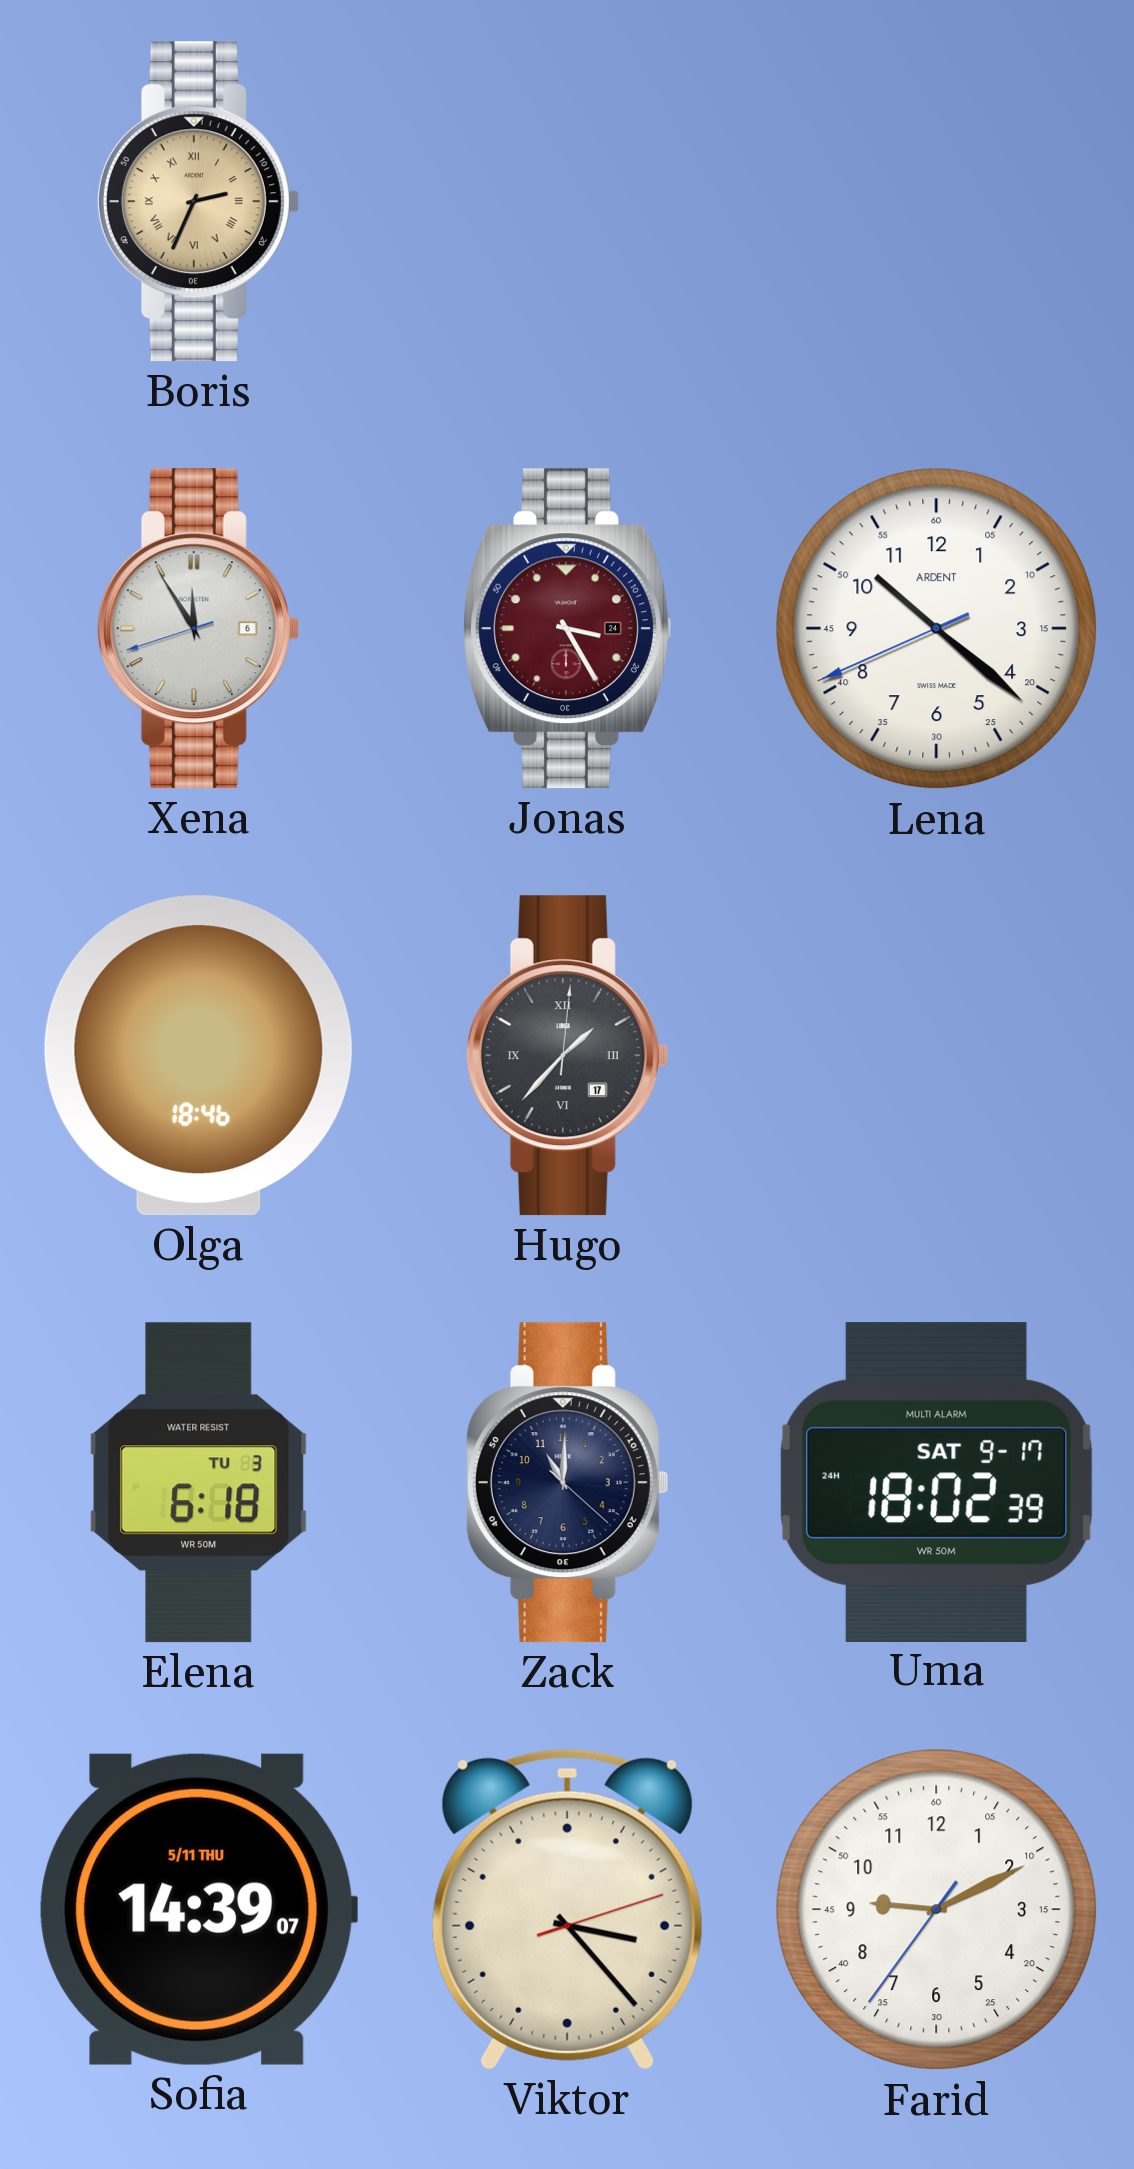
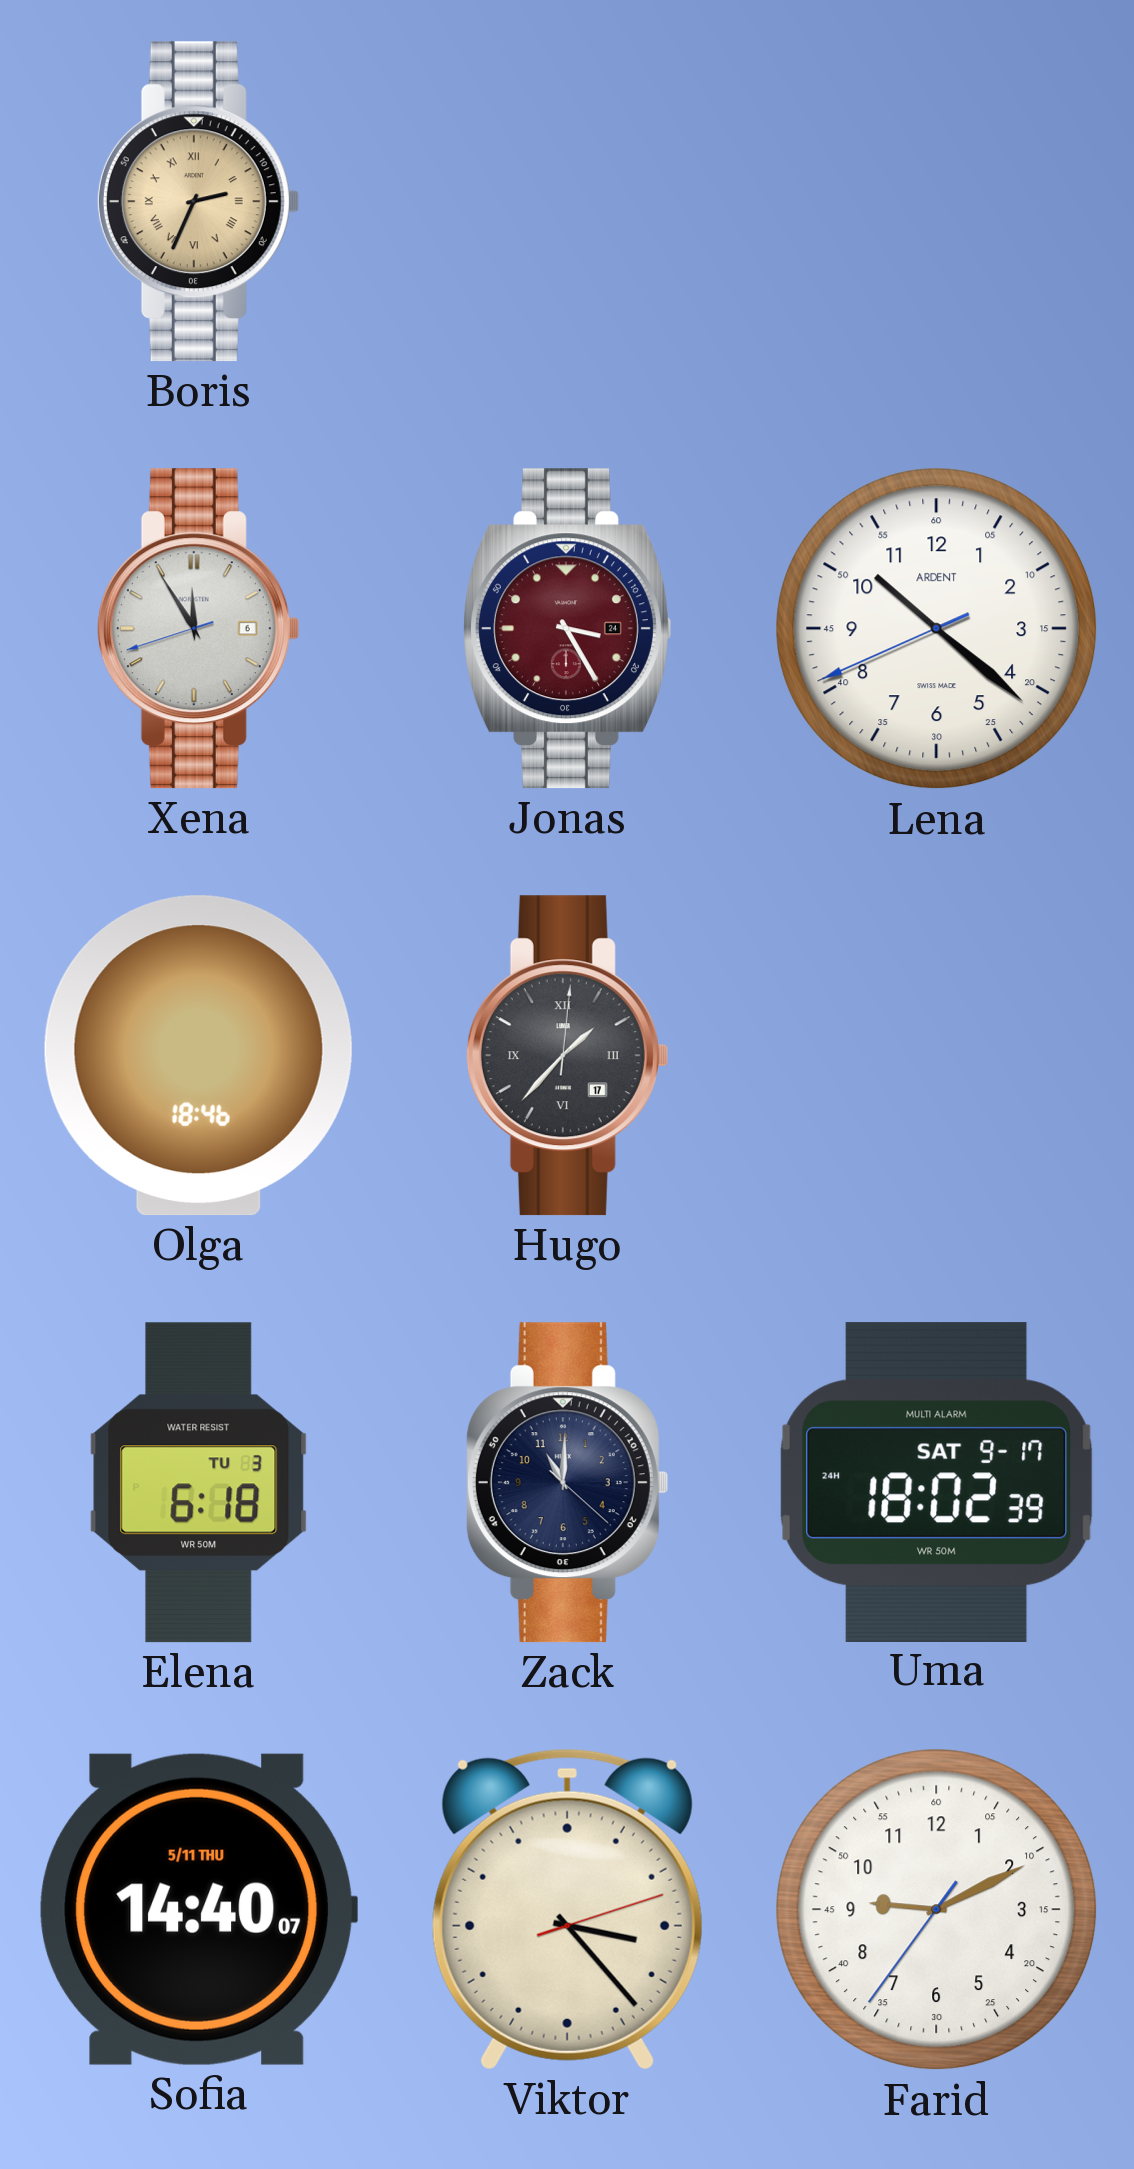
Sofia: 14:39 -> 14:40 (198, 1909)
